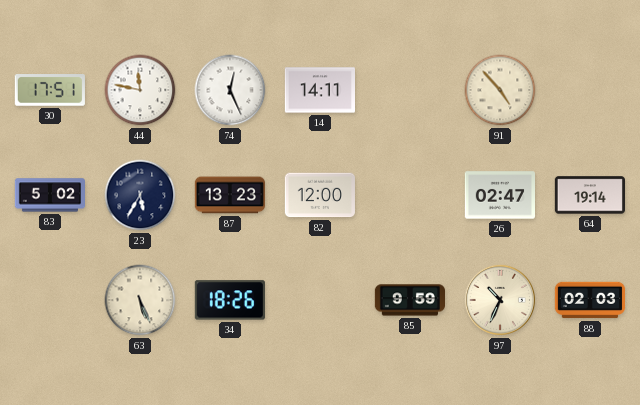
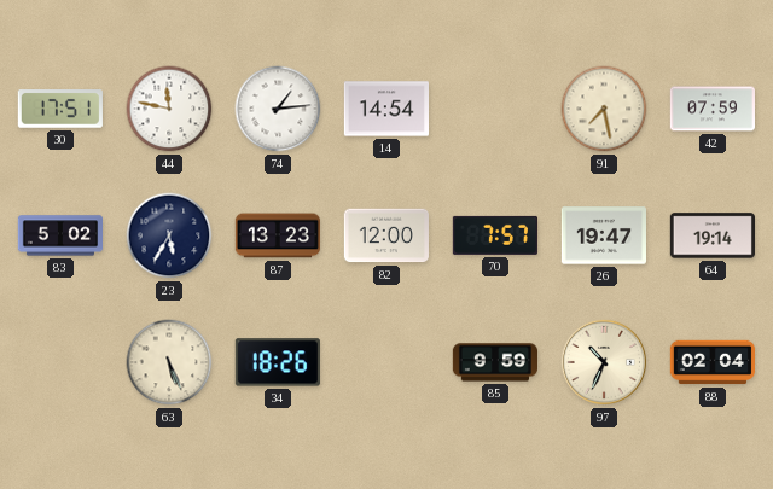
74: 12:26 -> 1:14 (278, 109)
14: 14:11 -> 14:54 (385, 109)
91: 4:53 -> 7:28 (604, 109)
42: none -> 07:59 (711, 109)
70: none -> 7:57 (495, 235)
26: 02:47 -> 19:47 (603, 235)
88: 02:03 -> 02:04 (711, 362)
